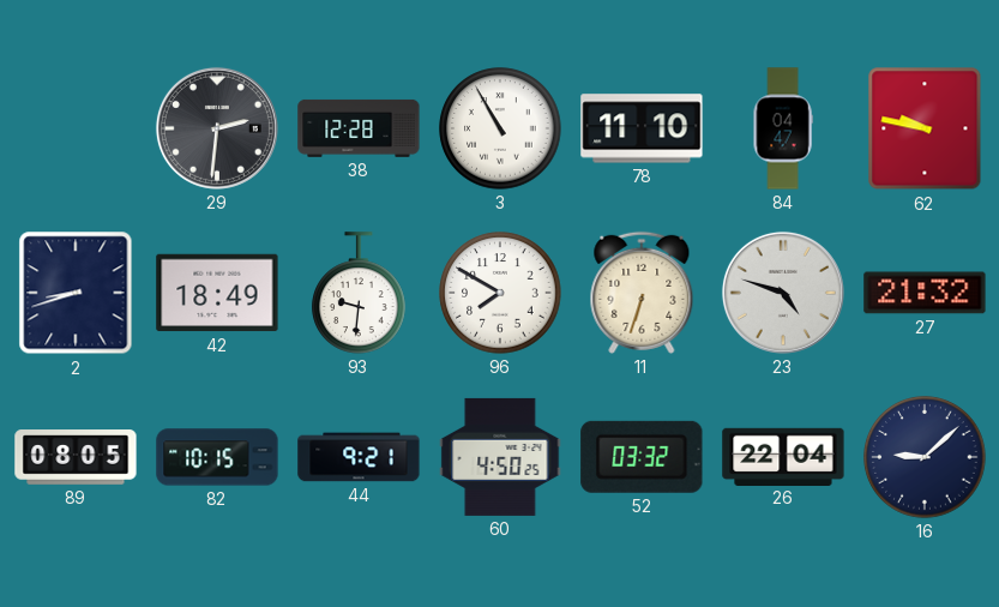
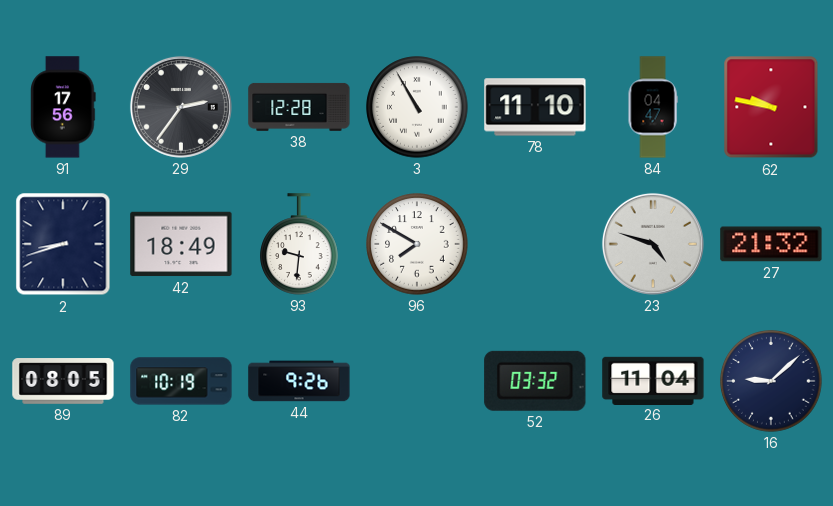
91: none -> 17:56 (63, 107)
29: 2:31 -> 2:36 (181, 107)
11: 6:33 -> none (642, 293)
82: 10:15 -> 10:19 (181, 381)
44: 9:21 -> 9:26 (299, 381)
60: 4:50 -> none (500, 457)
26: 22:04 -> 11:04 (653, 380)
